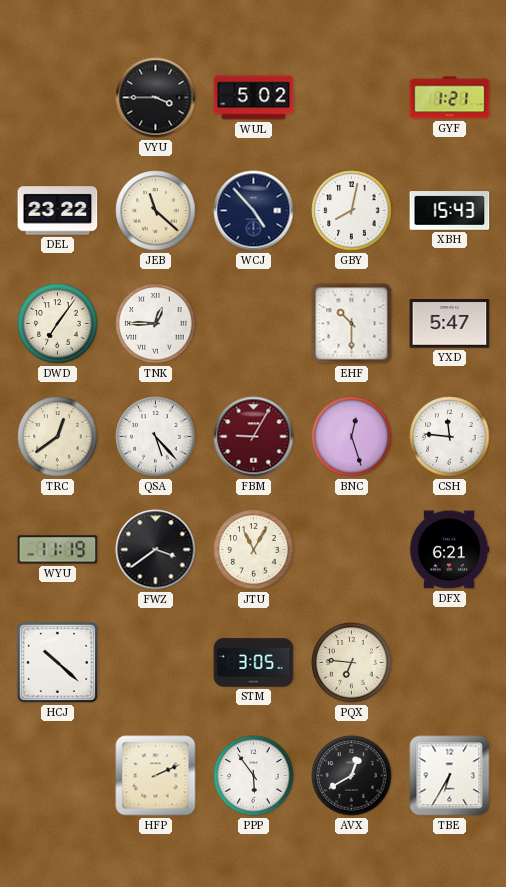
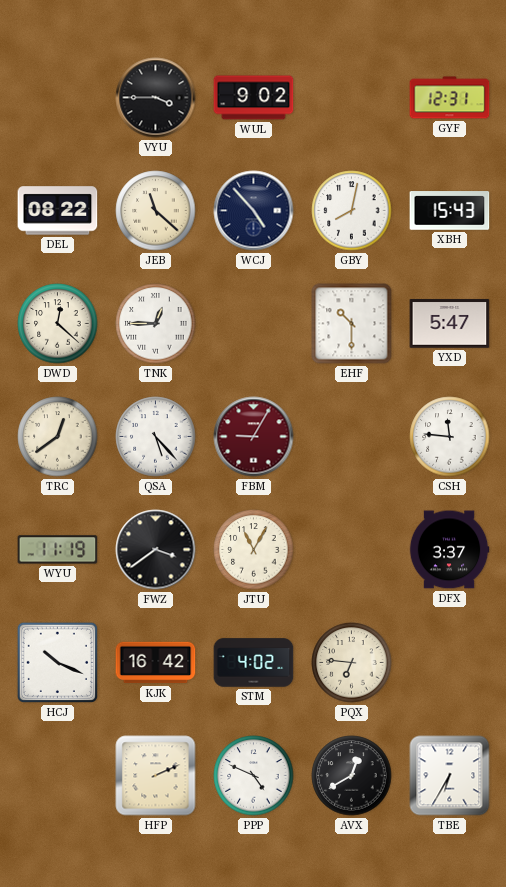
WUL: 5:02 -> 9:02 (254, 98)
GYF: 1:21 -> 12:31 (450, 98)
DEL: 23:22 -> 08:22 (58, 211)
DWD: 7:06 -> 12:22 (58, 324)
BNC: 12:27 -> none (352, 437)
DFX: 6:21 -> 3:37 (449, 550)
HCJ: 10:22 -> 10:19 (57, 662)
KJK: none -> 16:42 (156, 663)
STM: 3:05 -> 4:02 (254, 663)
PPP: 5:54 -> 4:49 (254, 776)
